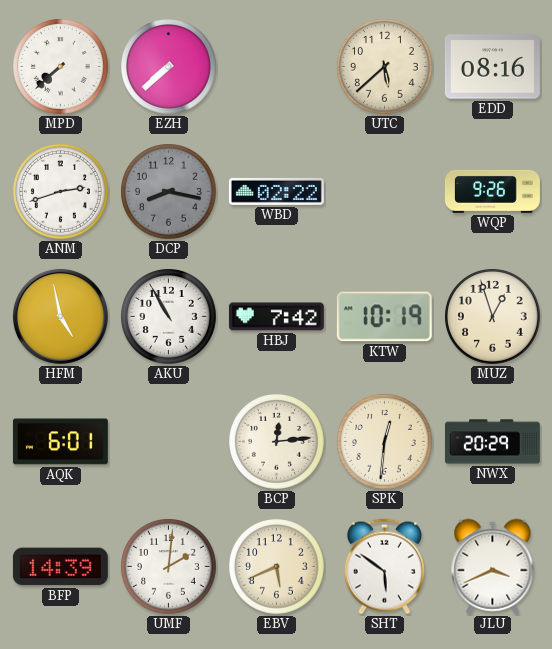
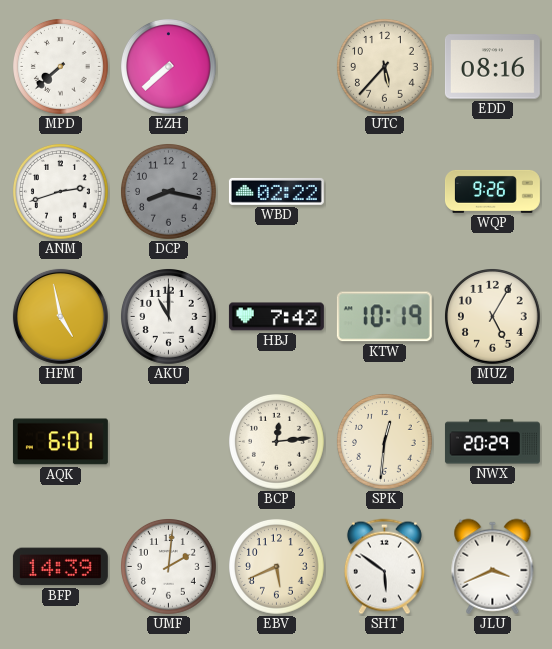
UTC: 5:38 -> 5:37 (385, 67)
AKU: 10:55 -> 11:00 (169, 317)
MUZ: 12:57 -> 5:05 (493, 317)
